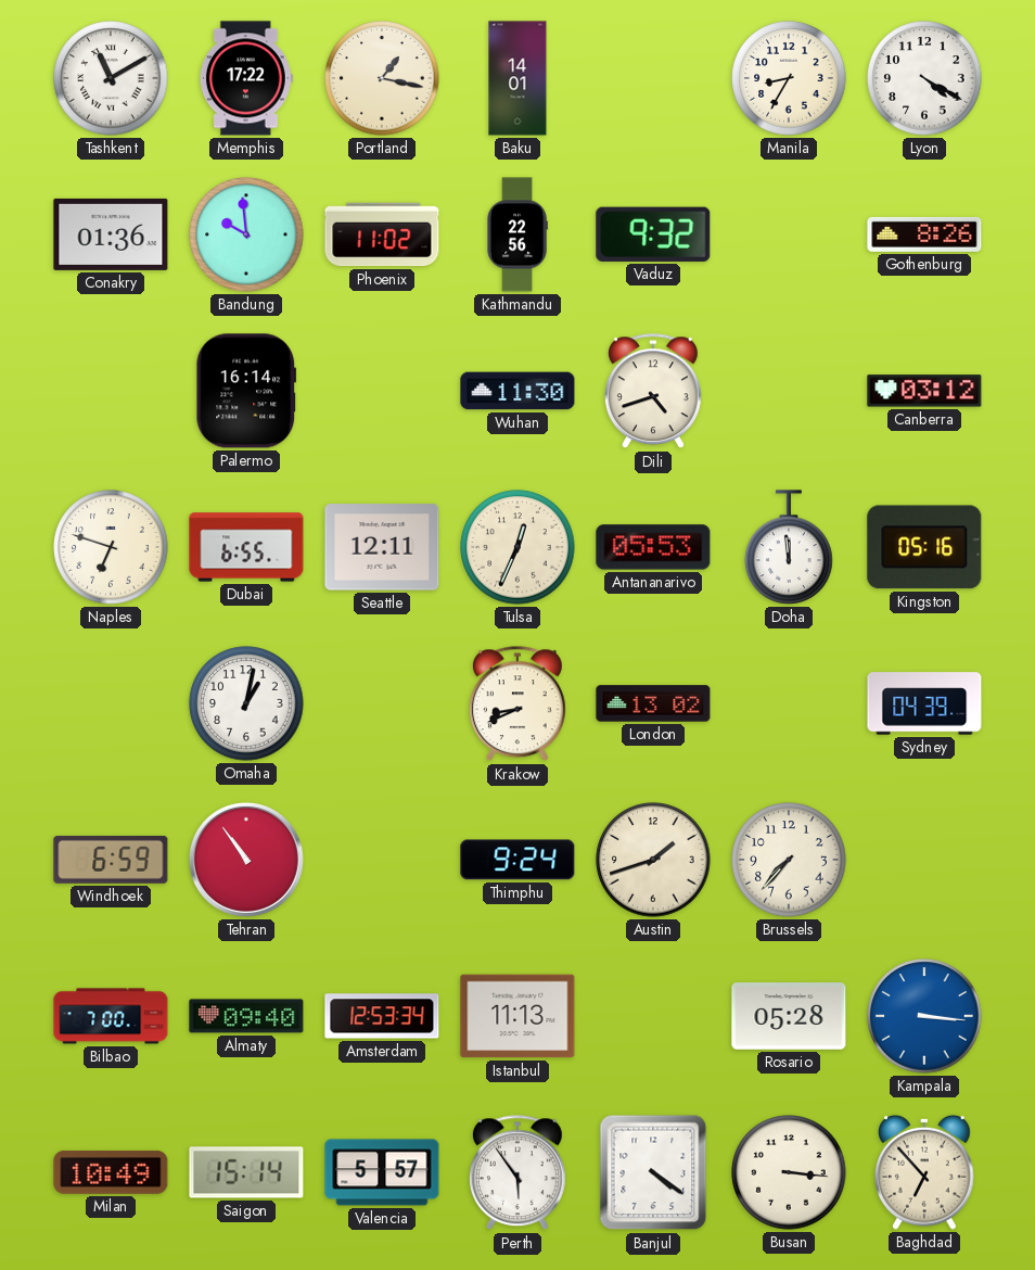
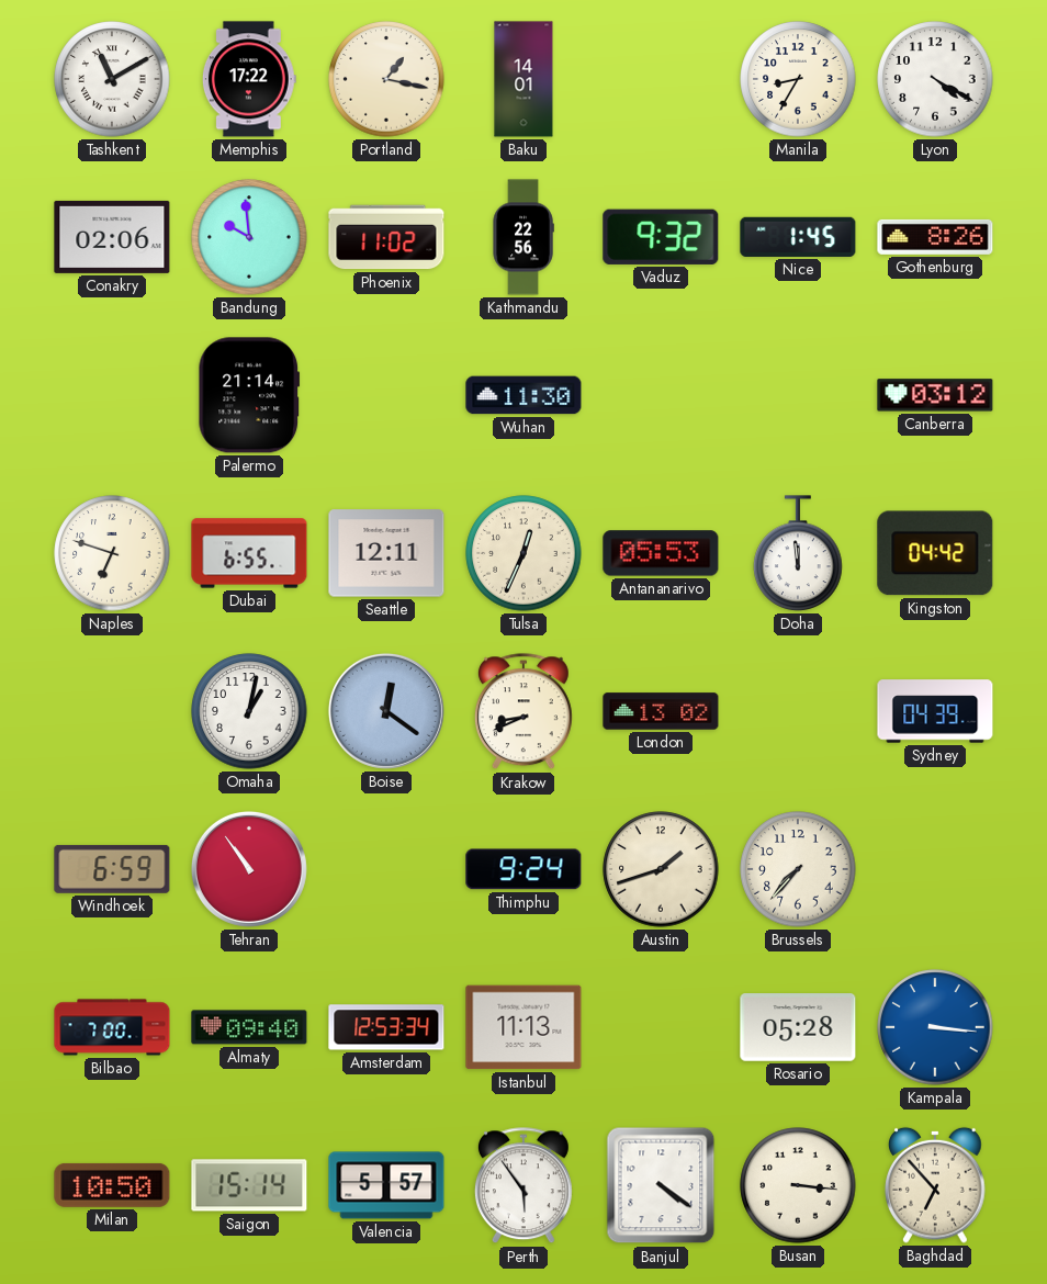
Conakry: 01:36 -> 02:06 (112, 237)
Nice: none -> 1:45 (798, 237)
Palermo: 16:14 -> 21:14 (249, 395)
Dili: 4:42 -> none (653, 392)
Kingston: 05:16 -> 04:42 (935, 553)
Boise: none -> 12:21 (386, 711)
Milan: 10:49 -> 10:50 (112, 1185)
